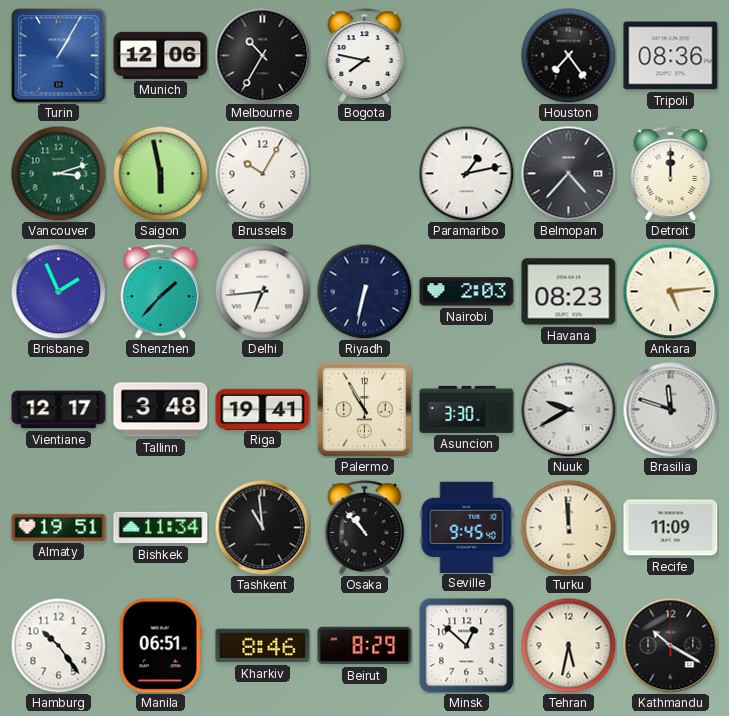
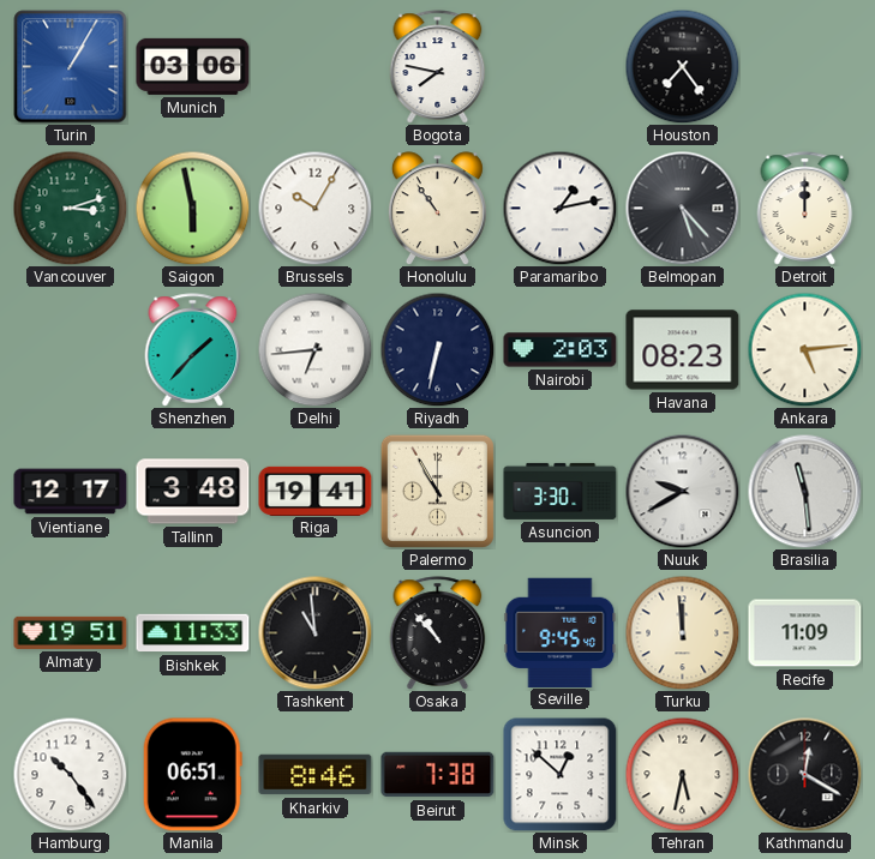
Munich: 12:06 -> 03:06 (193, 66)
Melbourne: 10:35 -> none (262, 55)
Tripoli: 08:36 -> none (671, 56)
Honolulu: none -> 10:54 (437, 209)
Belmopan: 4:37 -> 5:23 (682, 208)
Brisbane: 1:56 -> none (58, 291)
Brasilia: 11:48 -> 11:29 (804, 491)
Bishkek: 11:34 -> 11:33 (193, 633)
Beirut: 8:29 -> 7:38 (438, 775)
Kathmandu: 10:20 -> 12:20 (804, 774)
